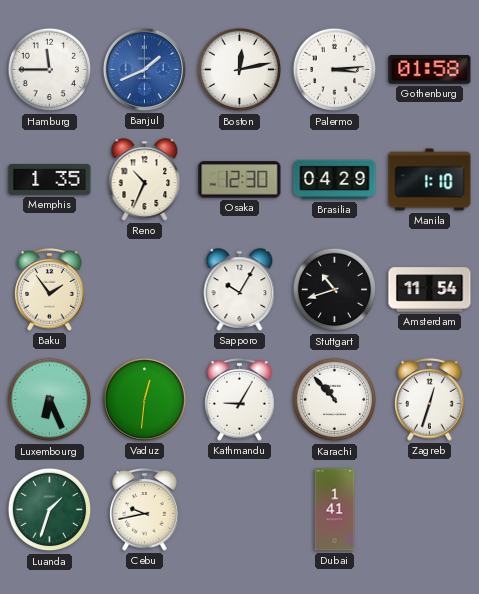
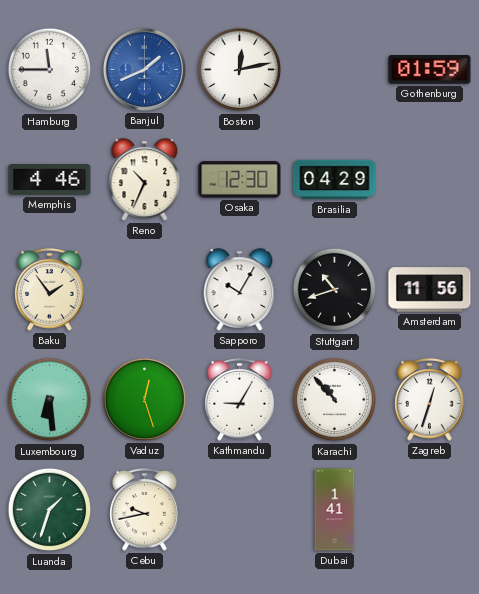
Palermo: 3:14 -> none (335, 70)
Gothenburg: 01:58 -> 01:59 (430, 70)
Memphis: 1:35 -> 4:46 (50, 179)
Manila: 1:10 -> none (430, 180)
Amsterdam: 11:54 -> 11:56 (430, 290)
Luxembourg: 6:26 -> 6:29 (50, 400)
Vaduz: 12:31 -> 12:27 (144, 399)
